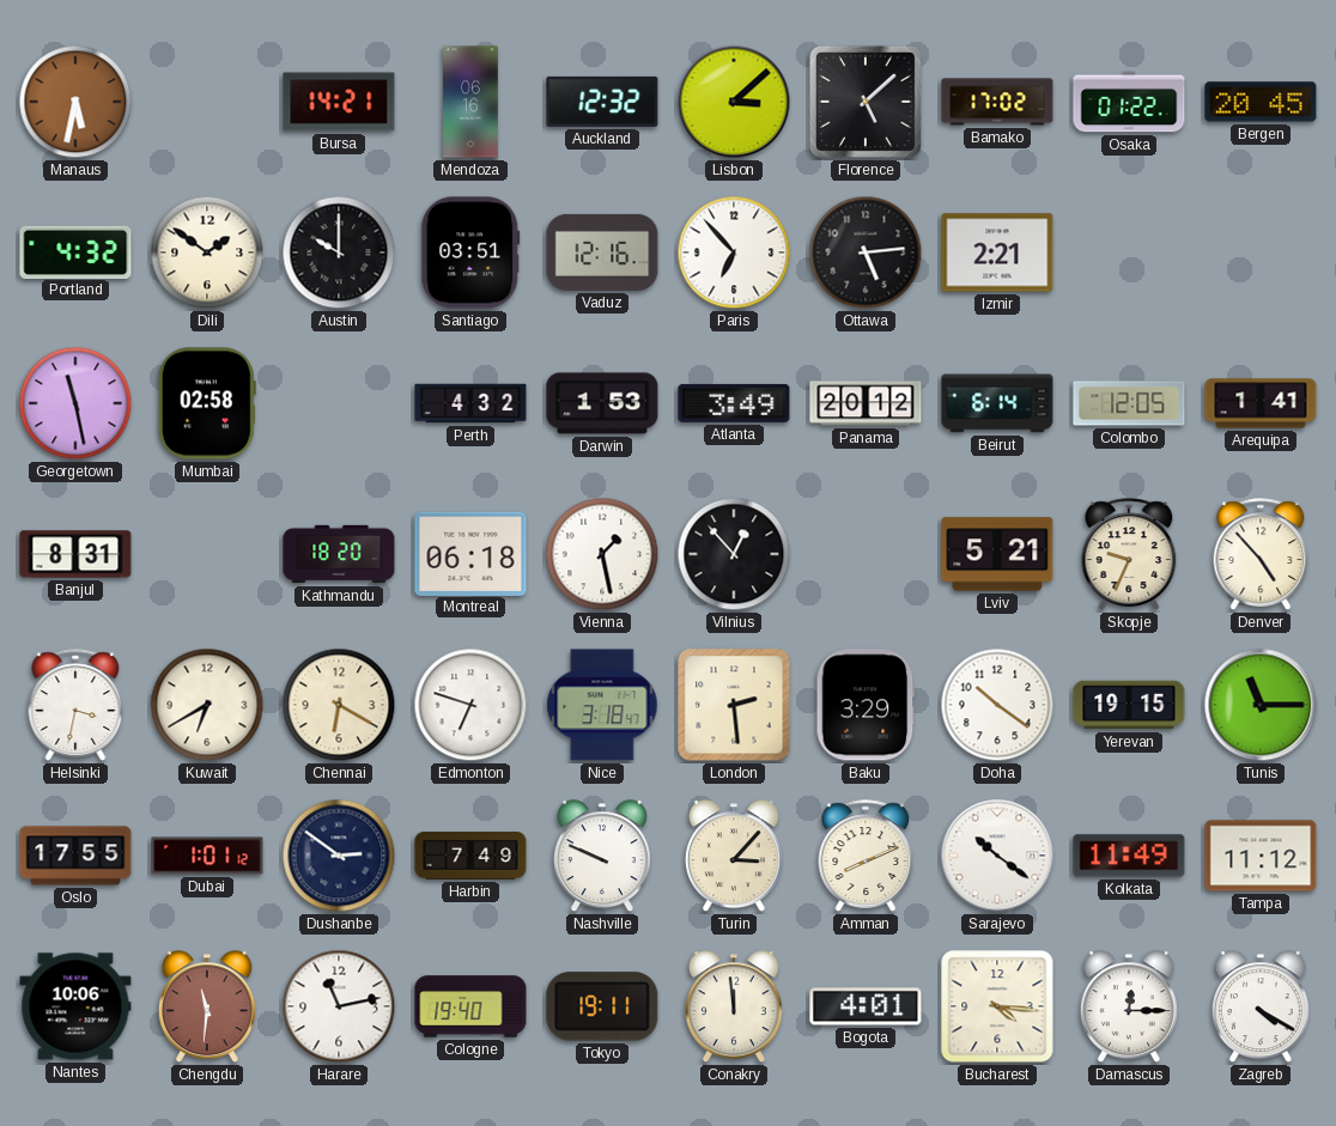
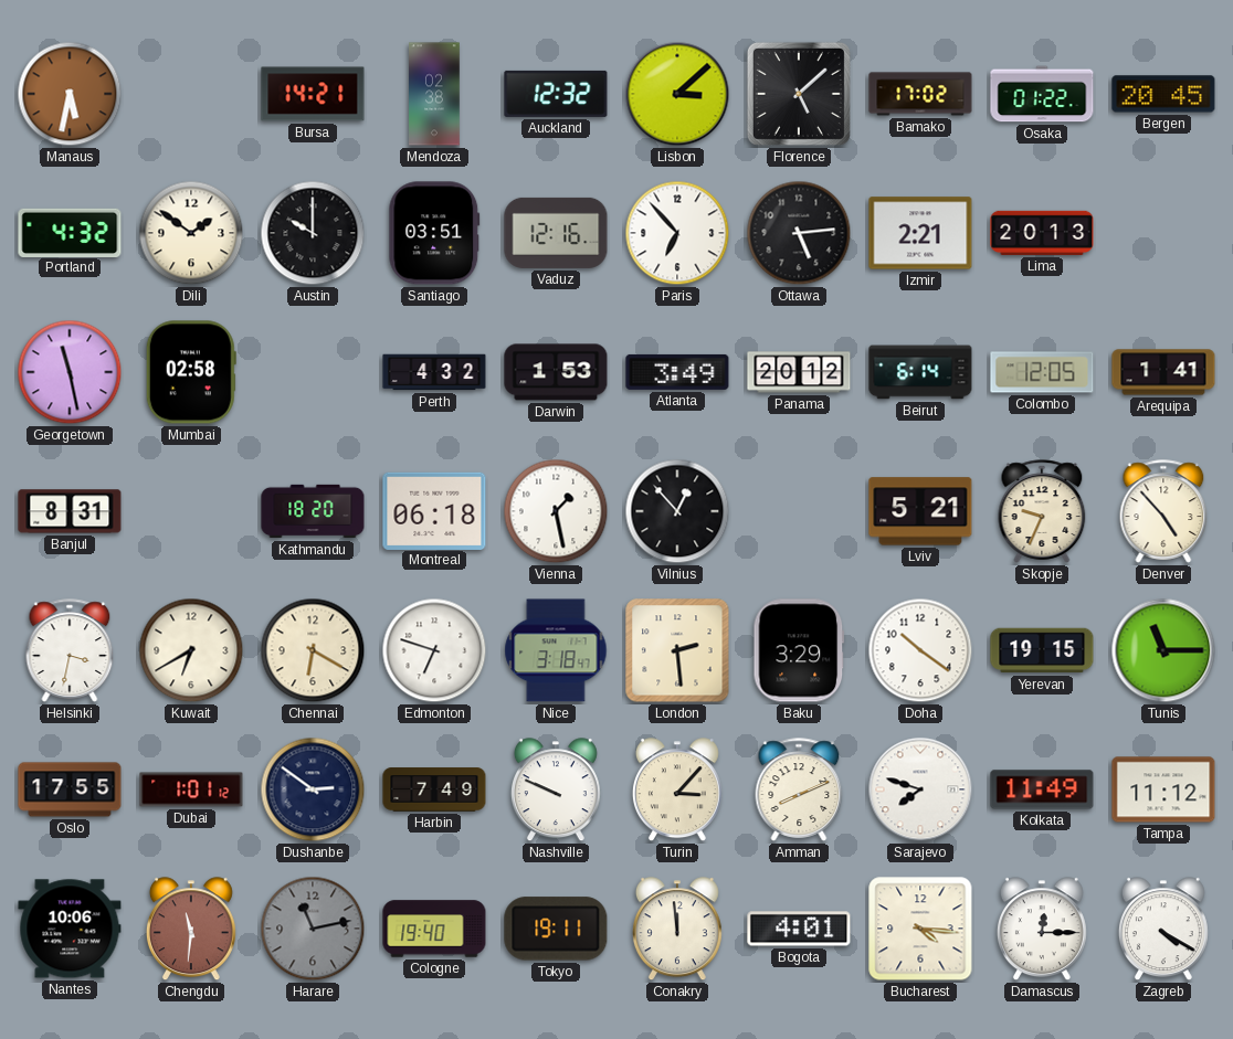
Mendoza: 06:16 -> 02:38 (434, 94)
Lima: none -> 20:13 (1042, 233)
Sarajevo: 10:21 -> 7:48 (920, 789)
Harare dial: white -> grey (313, 929)
